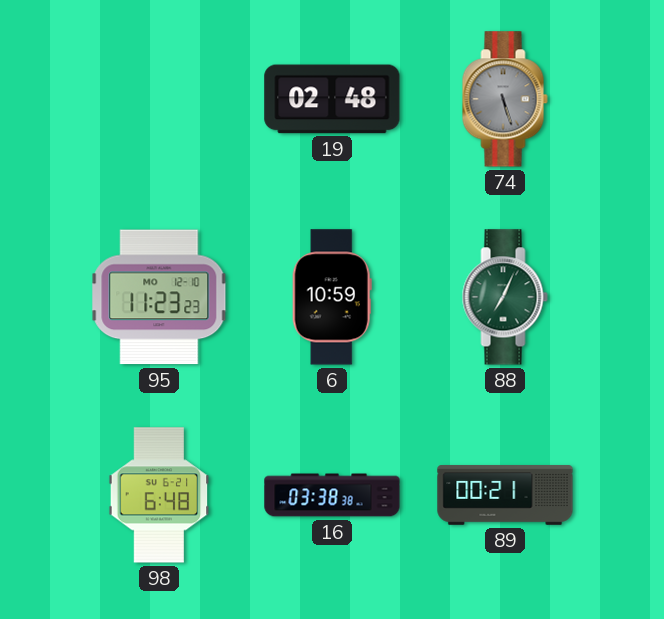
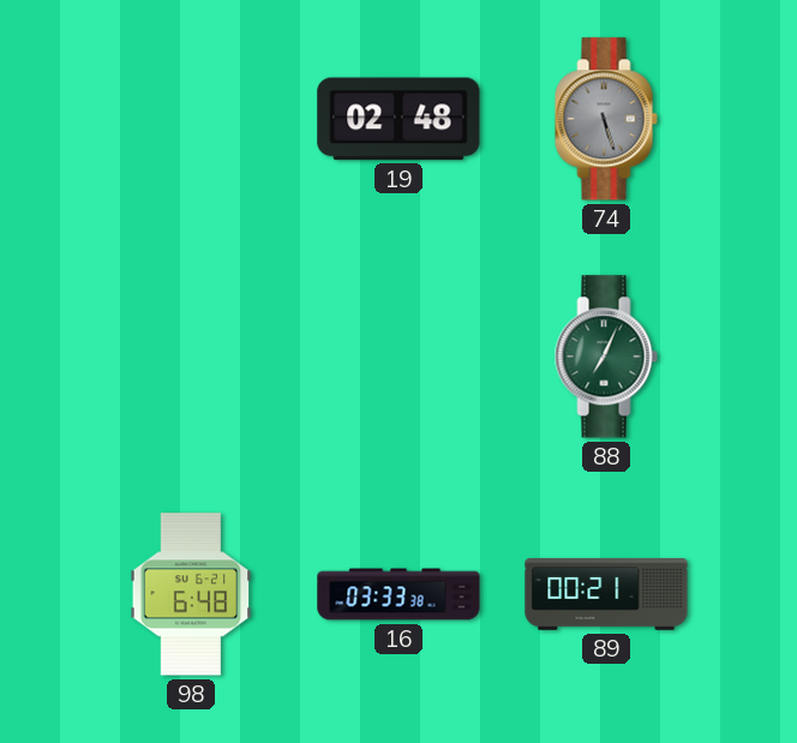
95: 11:23 -> none (159, 297)
6: 10:59 -> none (332, 297)
16: 03:38 -> 03:33 (398, 594)
